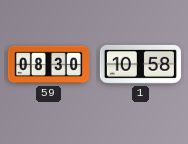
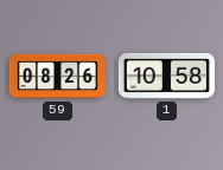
59: 08:30 -> 08:26 (57, 77)
